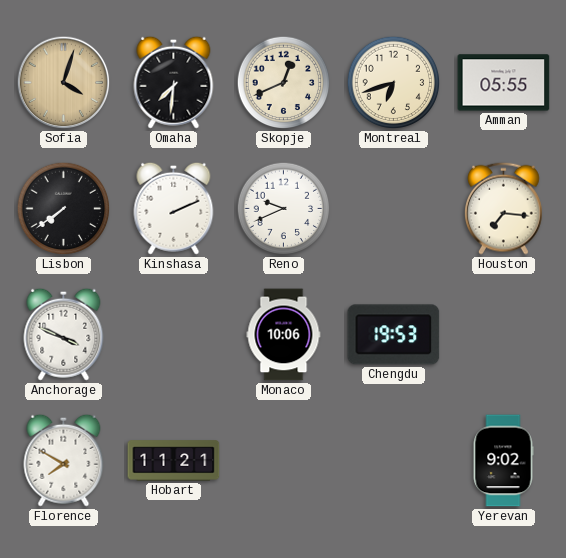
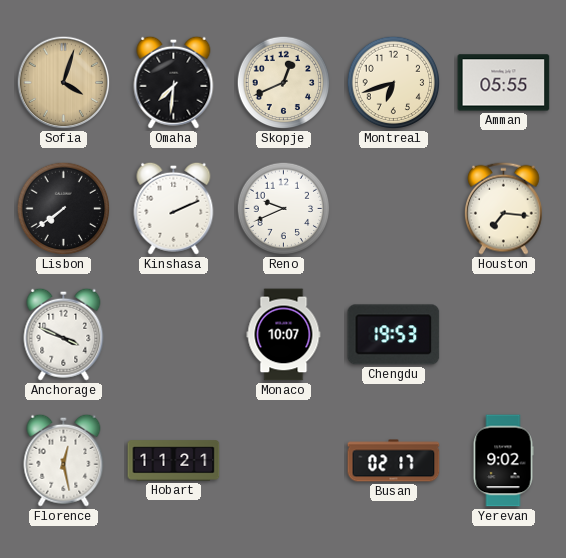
Monaco: 10:06 -> 10:07 (284, 335)
Florence: 7:50 -> 12:28 (64, 460)
Busan: none -> 02:17 (394, 461)
